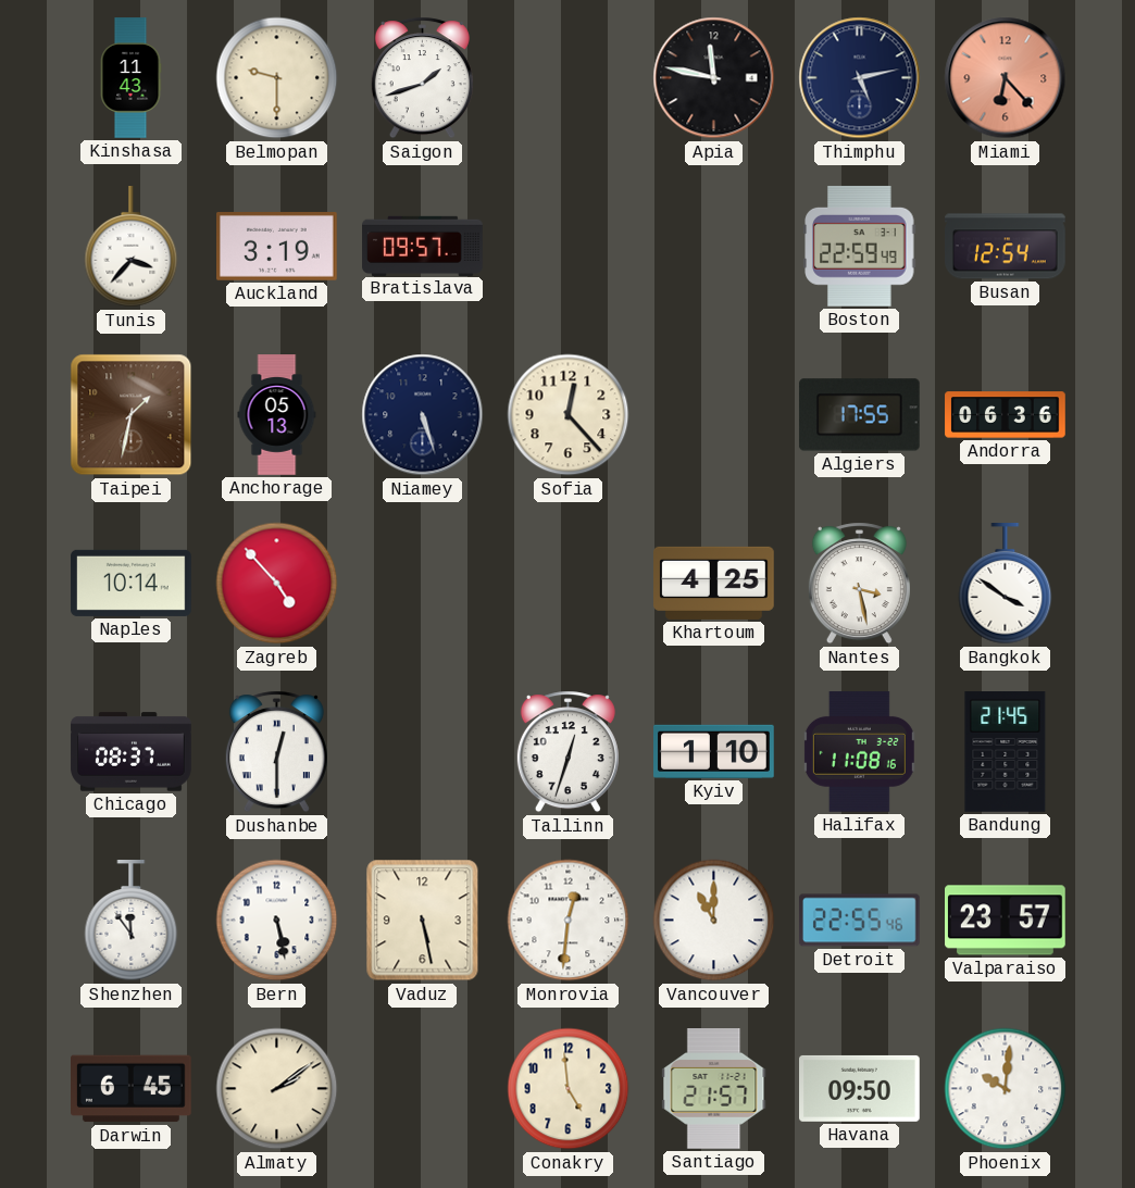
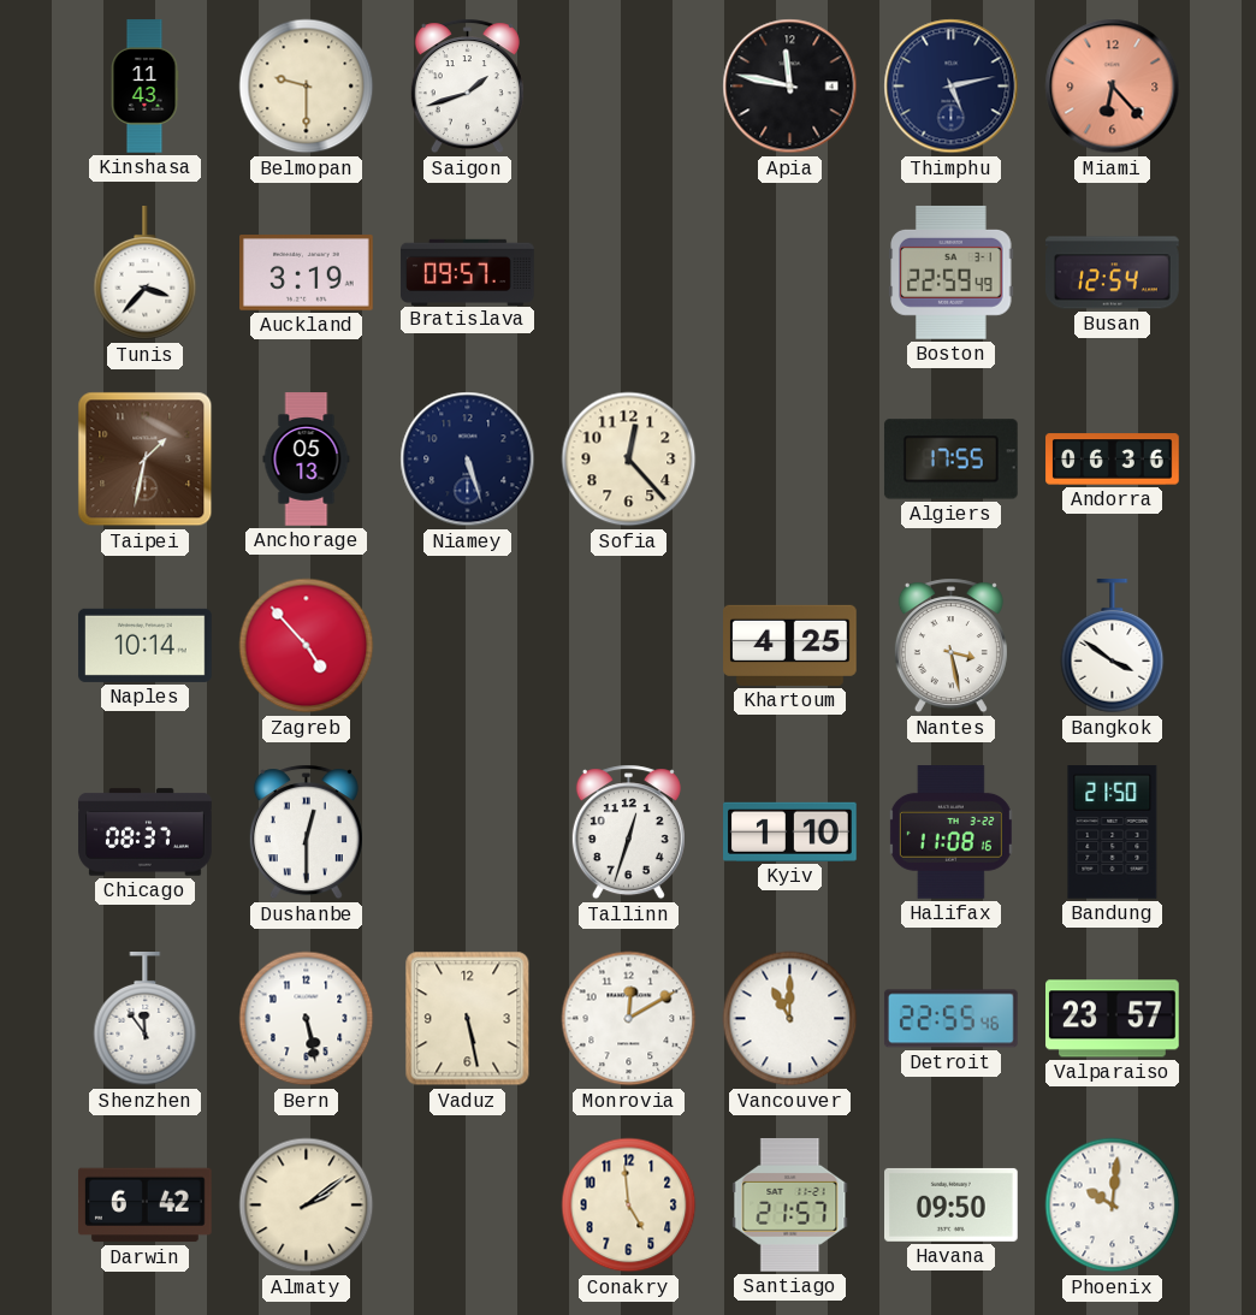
Bandung: 21:45 -> 21:50 (1113, 833)
Monrovia: 12:31 -> 12:10 (629, 1019)
Darwin: 6:45 -> 6:42 (146, 1206)
